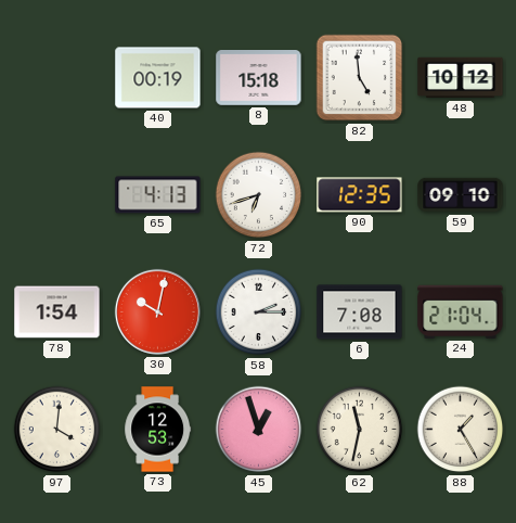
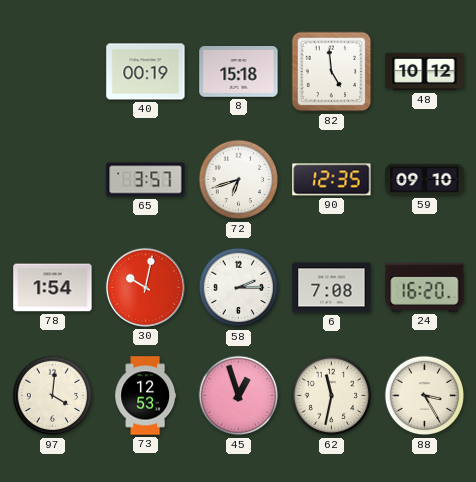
65: 4:13 -> 3:57 (146, 180)
24: 21:04 -> 16:20 (425, 287)
88: 1:25 -> 3:25 (425, 396)
